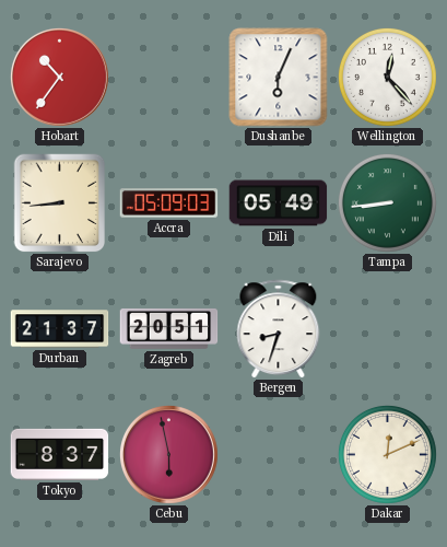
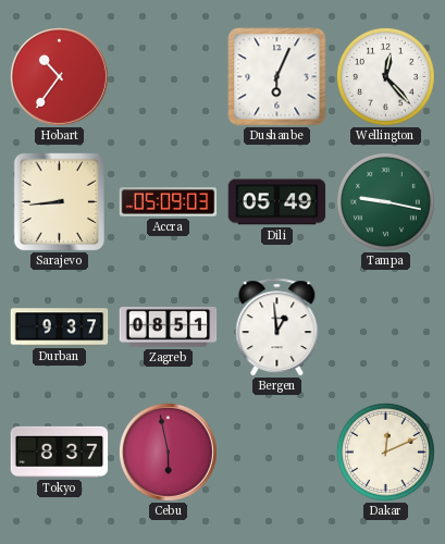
Tampa: 8:44 -> 9:17 (385, 201)
Durban: 21:37 -> 9:37 (60, 327)
Zagreb: 20:51 -> 08:51 (169, 326)
Bergen: 8:33 -> 12:59 (277, 327)
